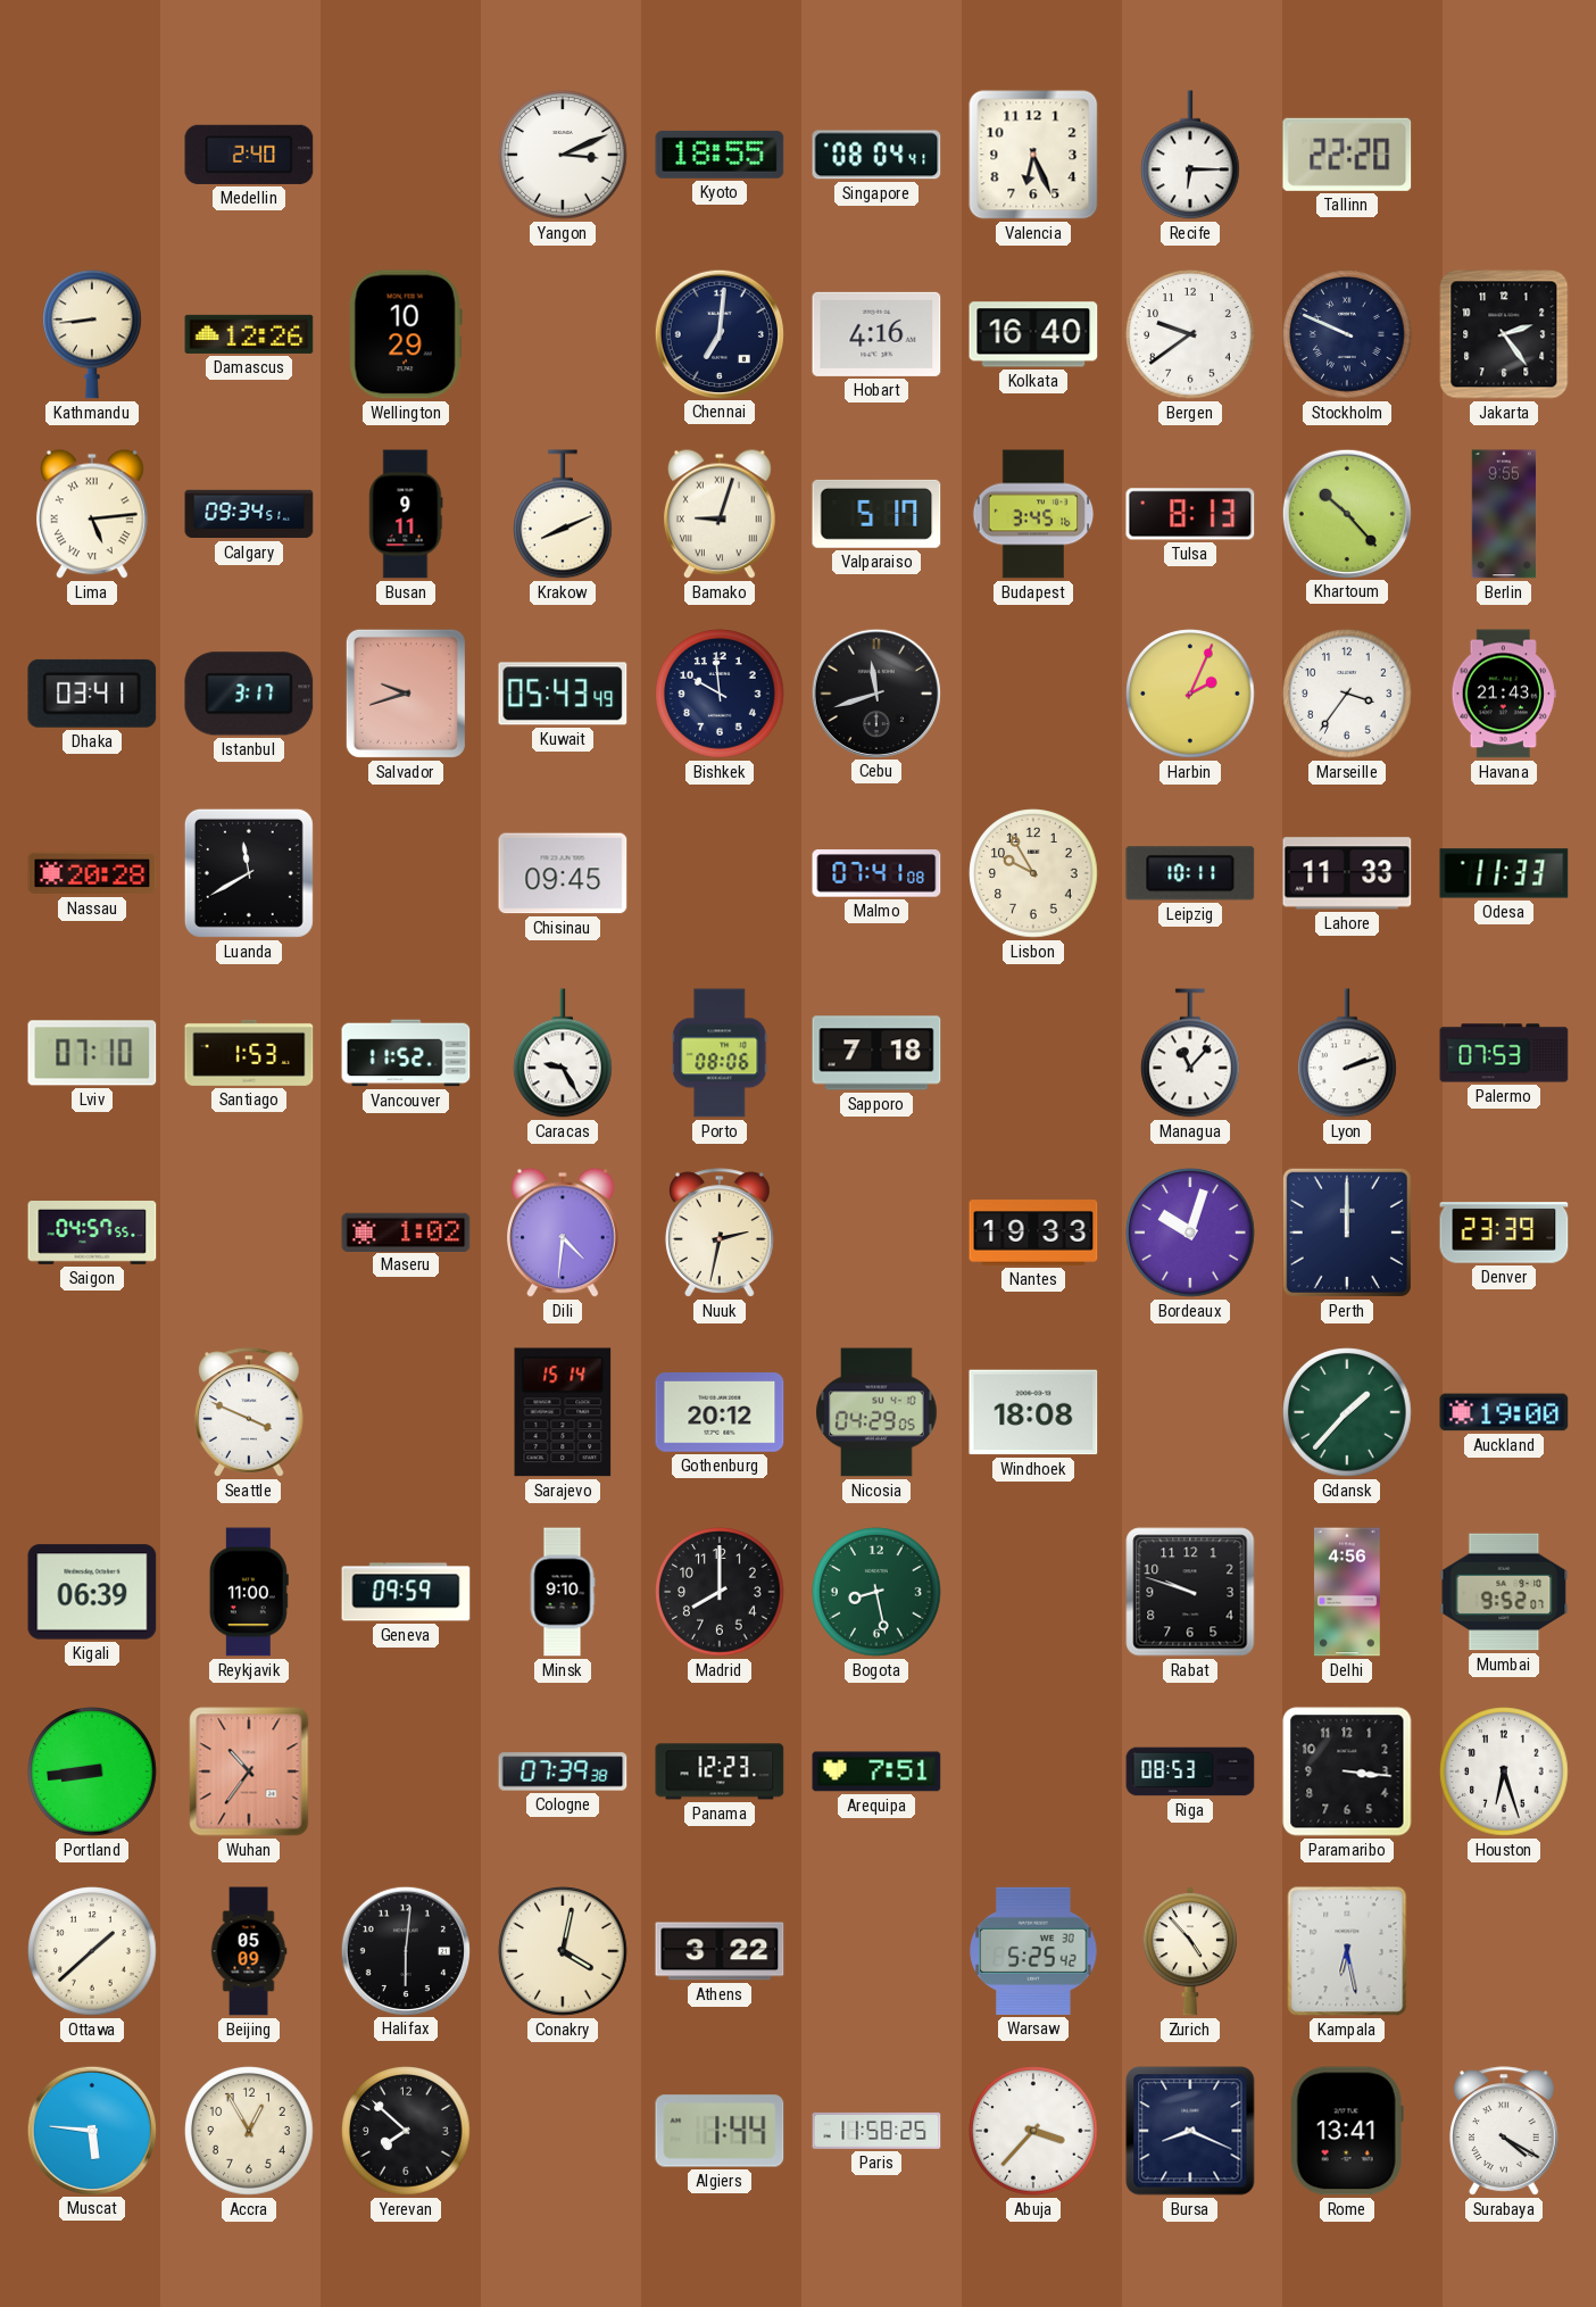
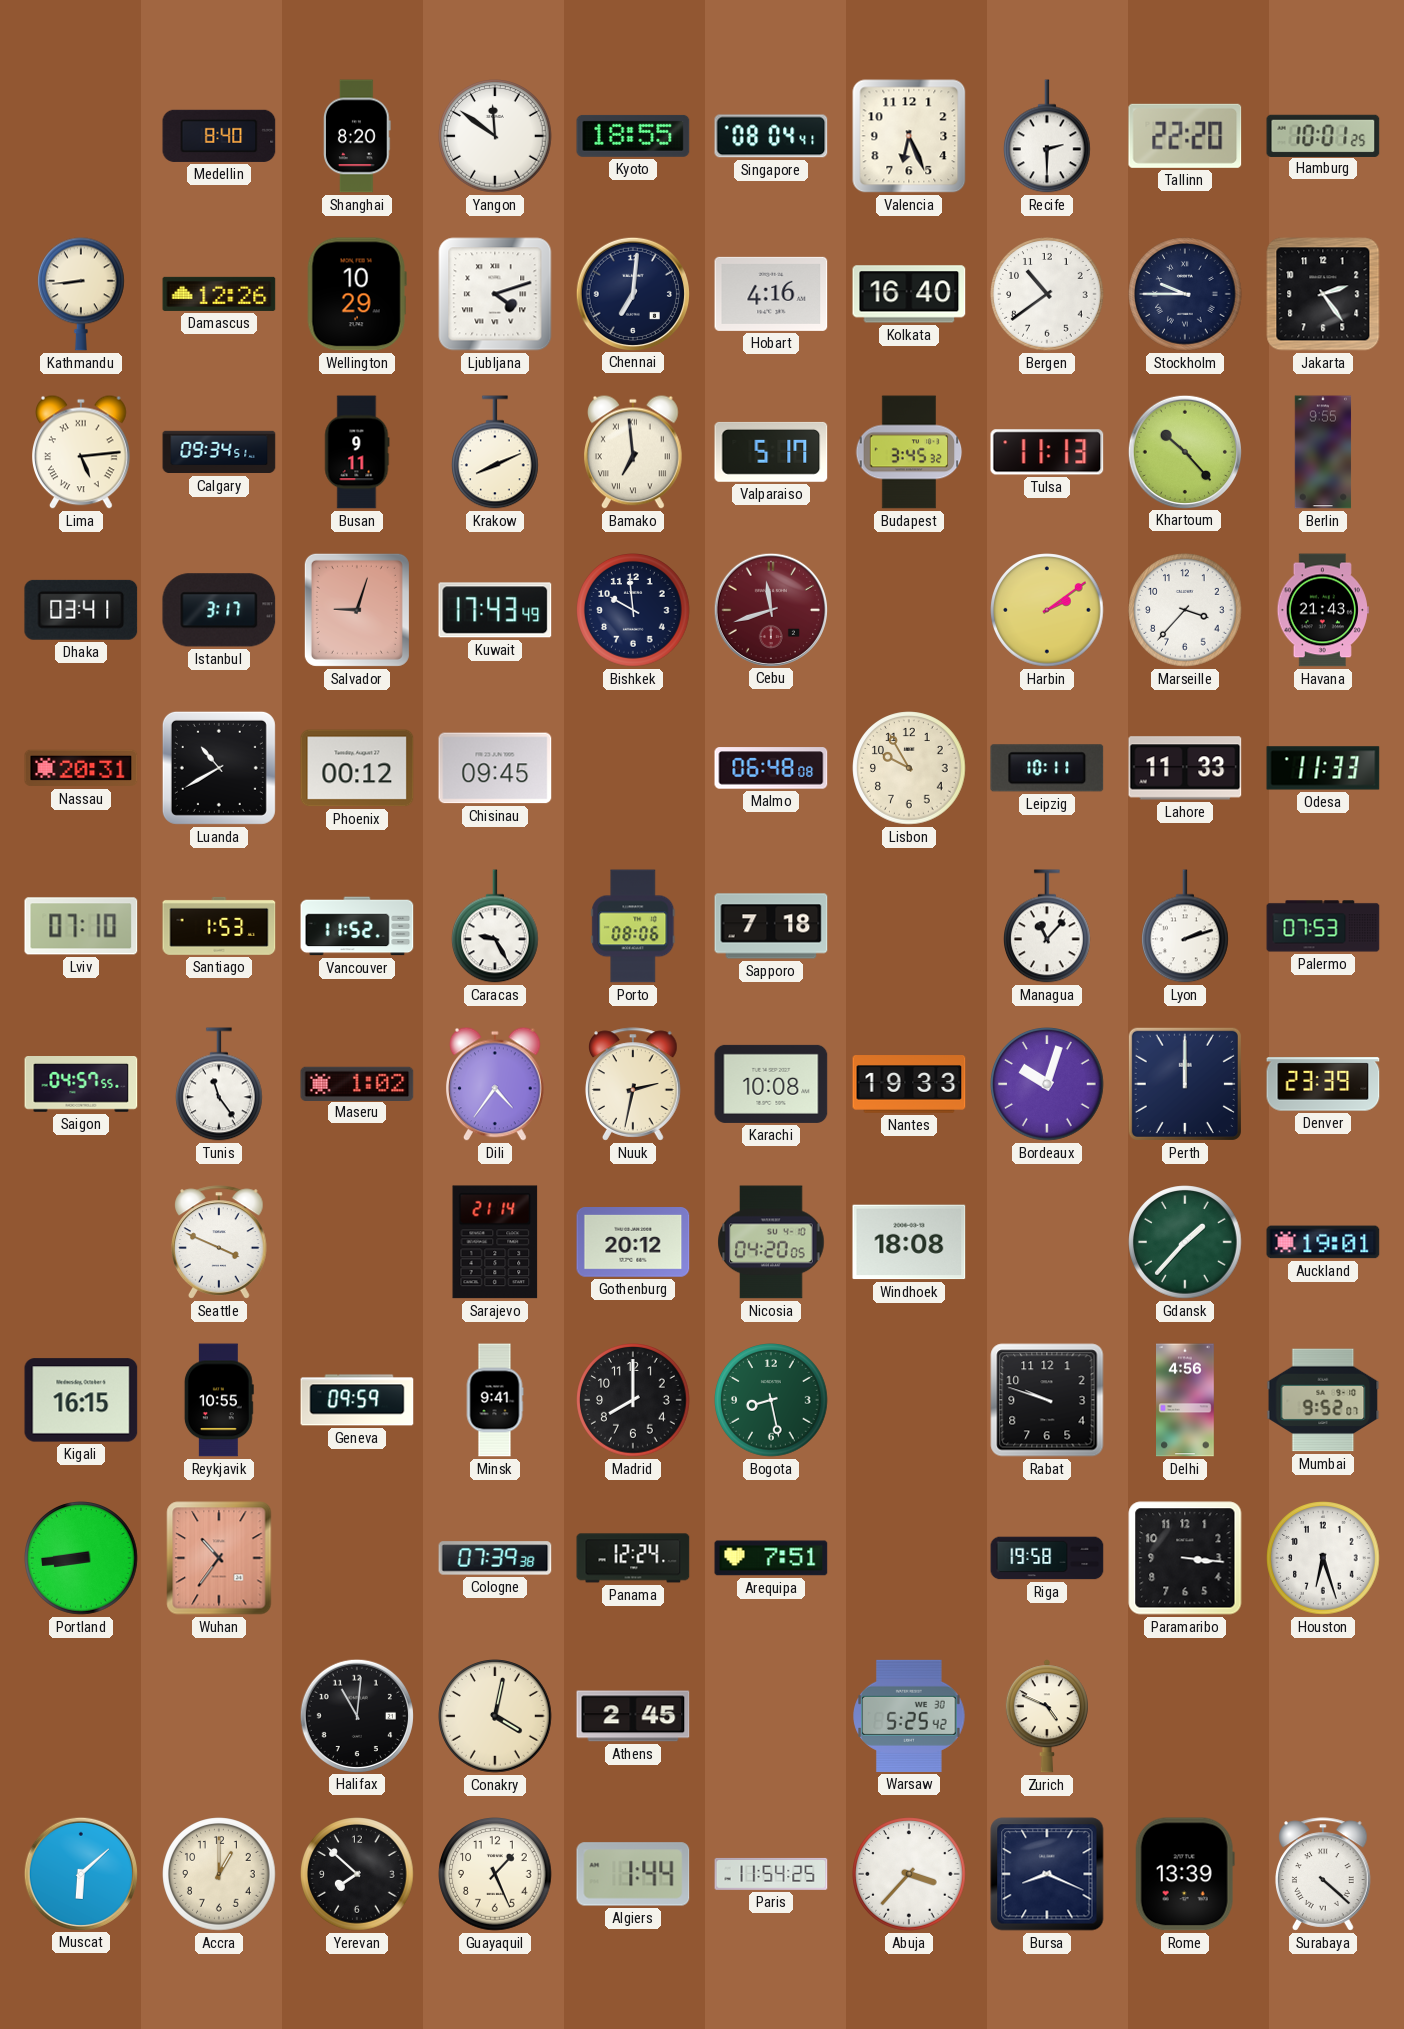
Medellin: 2:40 -> 8:40 (219, 136)
Shanghai: none -> 8:20 (358, 136)
Yangon: 3:11 -> 11:51 (495, 136)
Recife: 6:15 -> 2:30 (1048, 136)
Hamburg: none -> 10:01 (1323, 135)
Ljubljana: none -> 4:12 (495, 294)
Bergen: 9:39 -> 10:39 (1047, 294)
Stockholm: 9:49 -> 9:45 (1185, 294)
Bamako: 9:03 -> 6:59 (634, 452)
Budapest: 3:45:16 -> 3:45:32 (909, 452)
Tulsa: 8:13 -> 11:13 (1047, 452)
Salvador: 9:42 -> 9:03 (357, 610)
Kuwait: 05:43 -> 17:43 (495, 610)
Cebu dial: black -> burgundy (770, 609)
Harbin: 2:04 -> 2:09 (1047, 610)
Marseille: 3:36 -> 3:37 (1185, 610)
Nassau: 20:28 -> 20:31 (81, 768)
Luanda: 11:40 -> 10:40 (219, 768)
Phoenix: none -> 00:12 (357, 768)
Malmo: 07:41 -> 06:48 (771, 768)
Tunis: none -> 11:24 (220, 1084)
Dili: 4:31 -> 4:36 (496, 1084)
Karachi: none -> 10:08 (771, 1084)
Sarajevo: 15:14 -> 21:14 (495, 1242)
Nicosia: 04:29 -> 04:20 (771, 1242)
Auckland: 19:00 -> 19:01 (1323, 1242)
Kigali: 06:39 -> 16:15 (81, 1400)
Reykjavik: 11:00 -> 10:55 (219, 1400)
Minsk: 9:10 -> 9:41 (495, 1400)
Panama: 12:23 -> 12:24 (633, 1558)
Riga: 08:53 -> 19:58 (1047, 1558)
Ottawa: 1:38 -> none (92, 1951)
Beijing: 05:09 -> none (249, 1951)
Halifax: 6:01 -> 11:01 (356, 1715)
Athens: 3:22 -> 2:45 (633, 1716)
Zurich: 4:53 -> 4:49 (1047, 1716)
Kampala: 6:28 -> none (1347, 1951)
Muscat: 5:46 -> 6:08 (80, 1873)
Accra: 12:55 -> 1:00 (219, 1874)
Guayaquil: none -> 1:26 (495, 1874)
Paris: 11:58 -> 11:54 (771, 1874)
Rome: 13:41 -> 13:39 (1185, 1874)
Surabaya: 4:20 -> 4:22 (1323, 1874)
